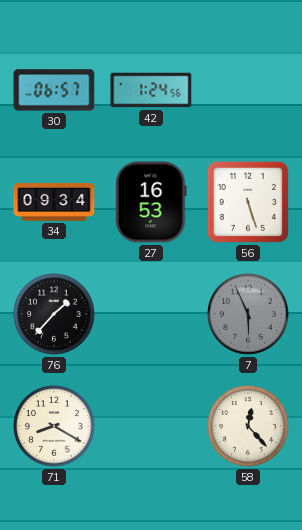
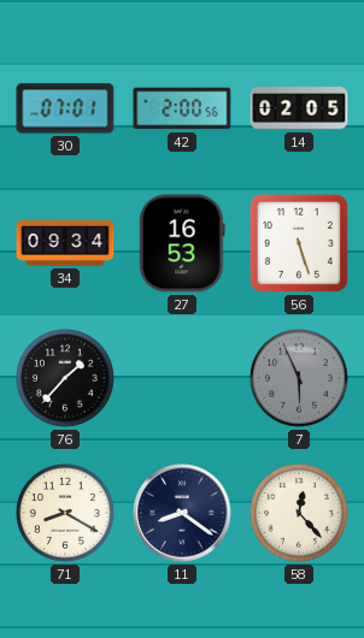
30: 06:57 -> 07:01 (65, 108)
42: 1:24 -> 2:00 (182, 108)
14: none -> 02:05 (299, 108)
11: none -> 8:21 (182, 513)
